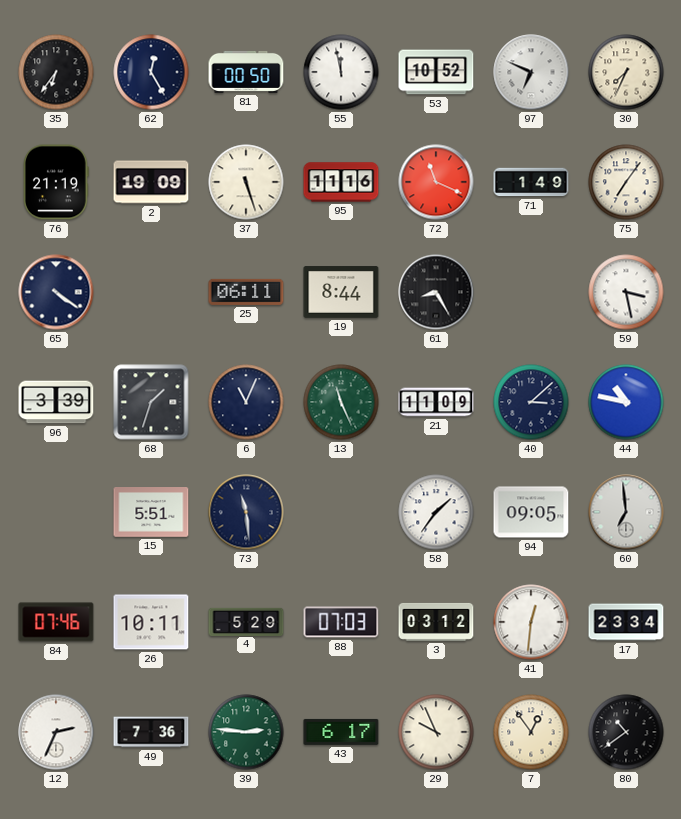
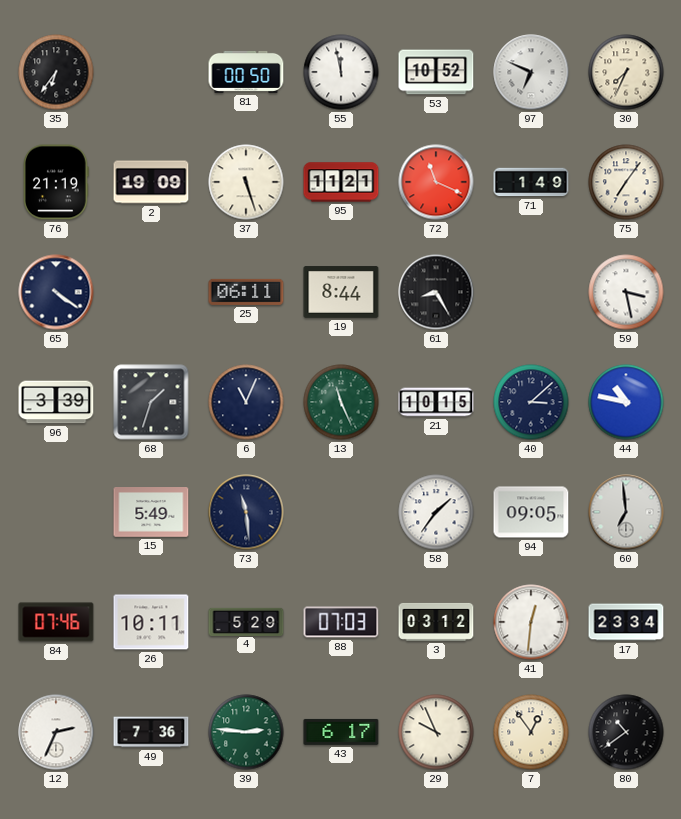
62: 12:25 -> none (151, 72)
95: 11:16 -> 11:21 (341, 182)
21: 11:09 -> 10:15 (436, 402)
15: 5:51 -> 5:49 (151, 513)
